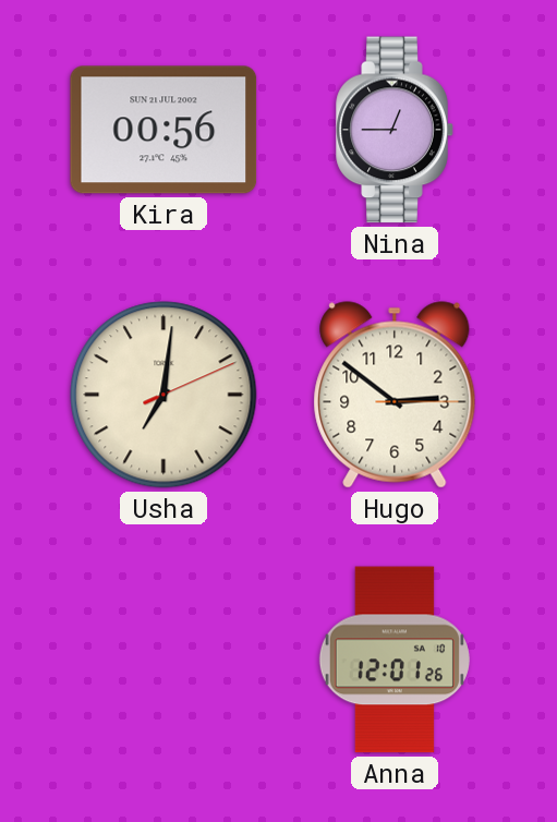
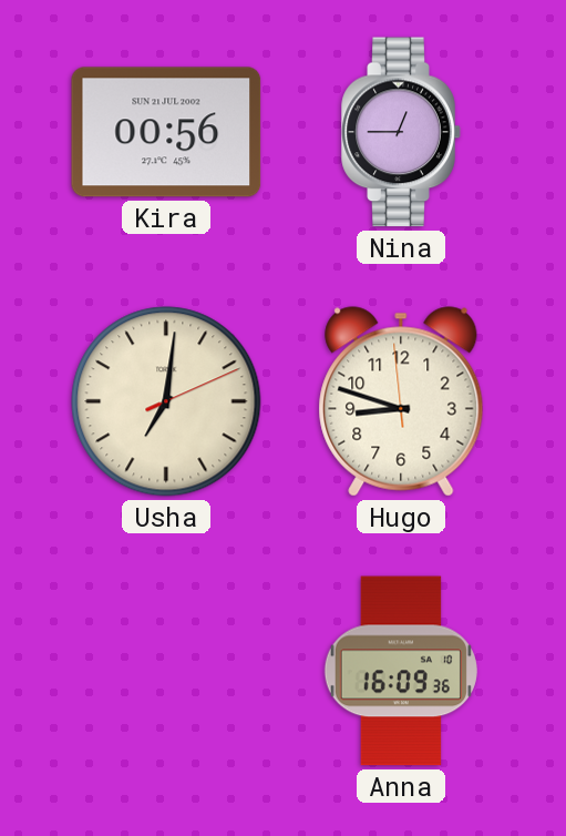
Hugo: 2:51 -> 8:47 (401, 401)
Anna: 12:01 -> 16:09 (401, 671)
